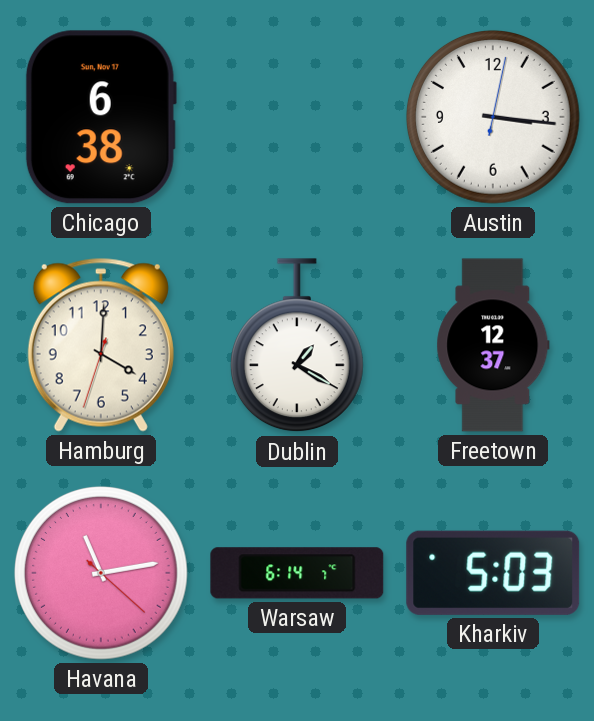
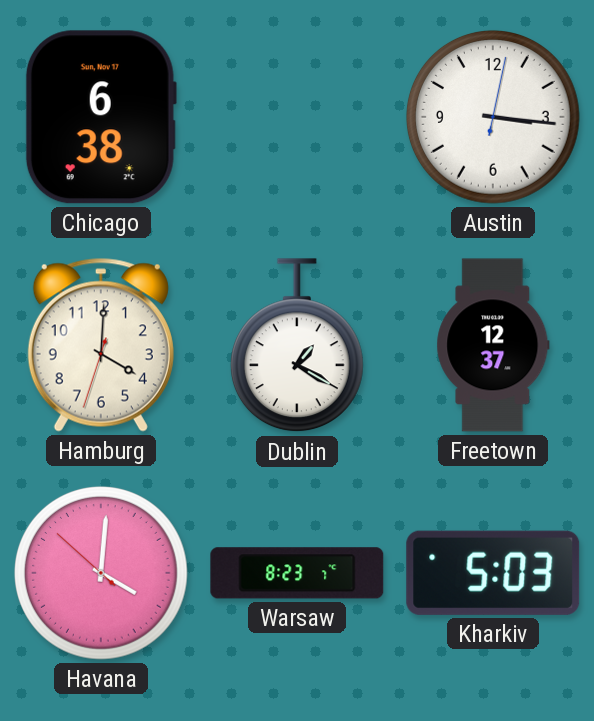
Havana: 11:13 -> 4:00 (101, 573)
Warsaw: 6:14 -> 8:23 (297, 573)
